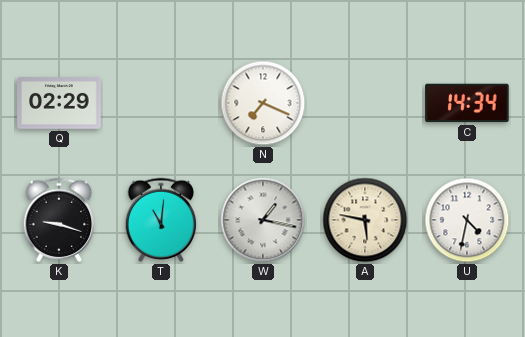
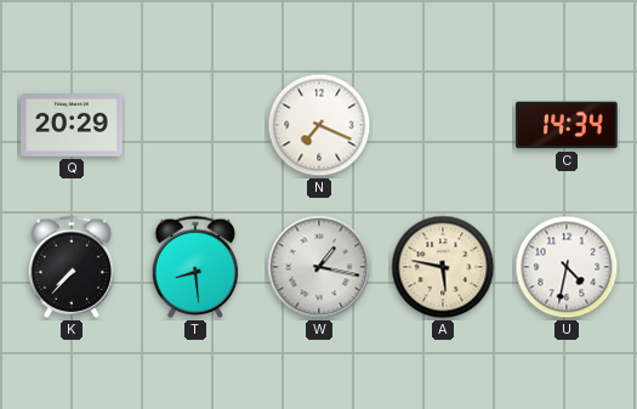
Q: 02:29 -> 20:29 (72, 126)
K: 9:18 -> 7:37 (72, 267)
T: 11:01 -> 8:29 (195, 267)
